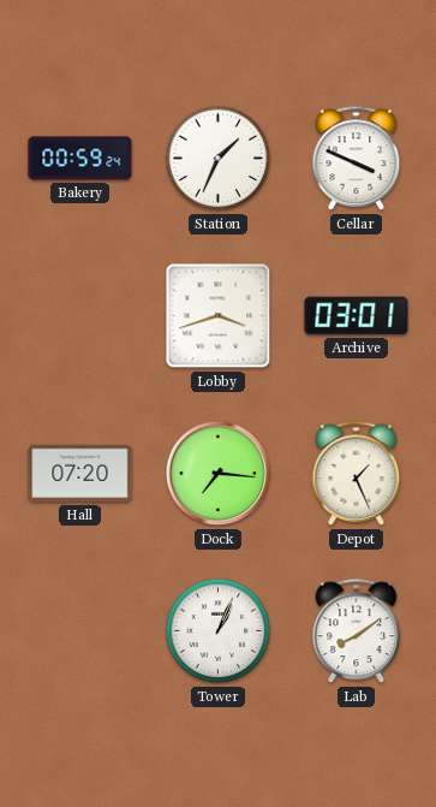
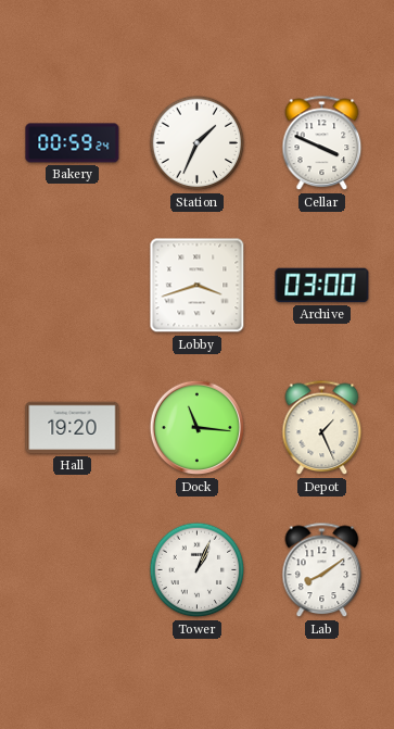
Archive: 03:01 -> 03:00 (322, 286)
Hall: 07:20 -> 19:20 (73, 428)
Dock: 7:16 -> 11:16 (198, 428)
